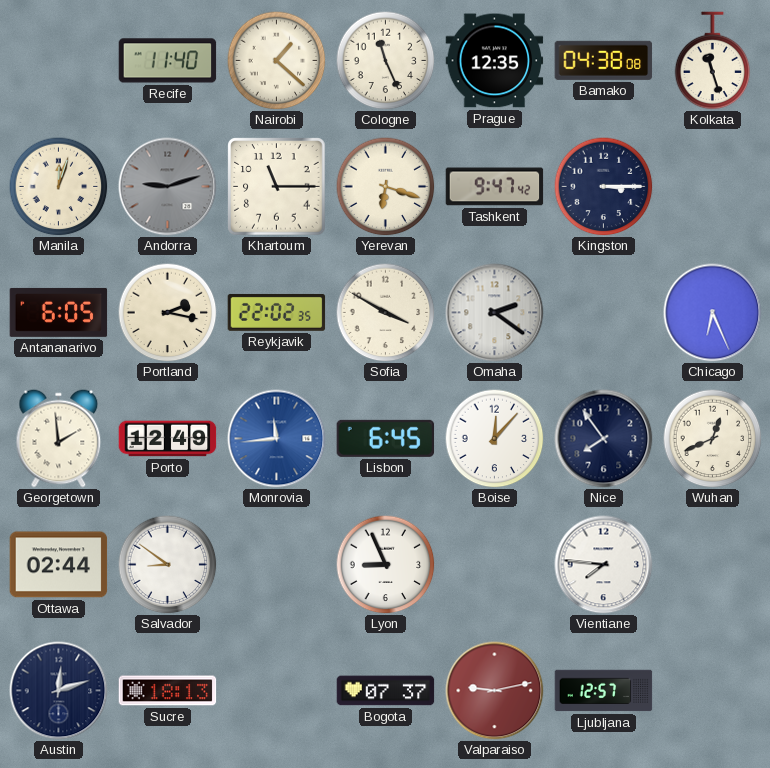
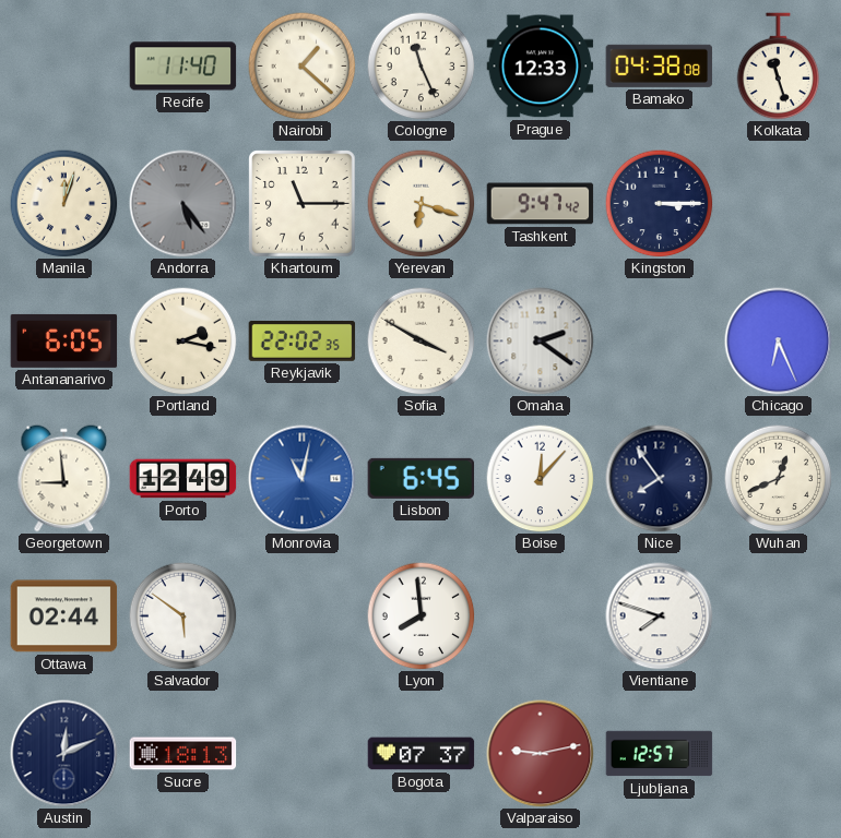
Prague: 12:35 -> 12:33 (541, 67)
Andorra: 9:12 -> 5:24 (183, 204)
Georgetown: 1:59 -> 8:59 (64, 479)
Monrovia: 11:44 -> 11:02 (303, 479)
Salvador: 8:51 -> 5:51 (183, 616)
Lyon: 8:56 -> 7:59 (422, 616)
Vientiane: 7:46 -> 7:48 (660, 616)
Austin: 12:12 -> 12:11 (64, 754)
